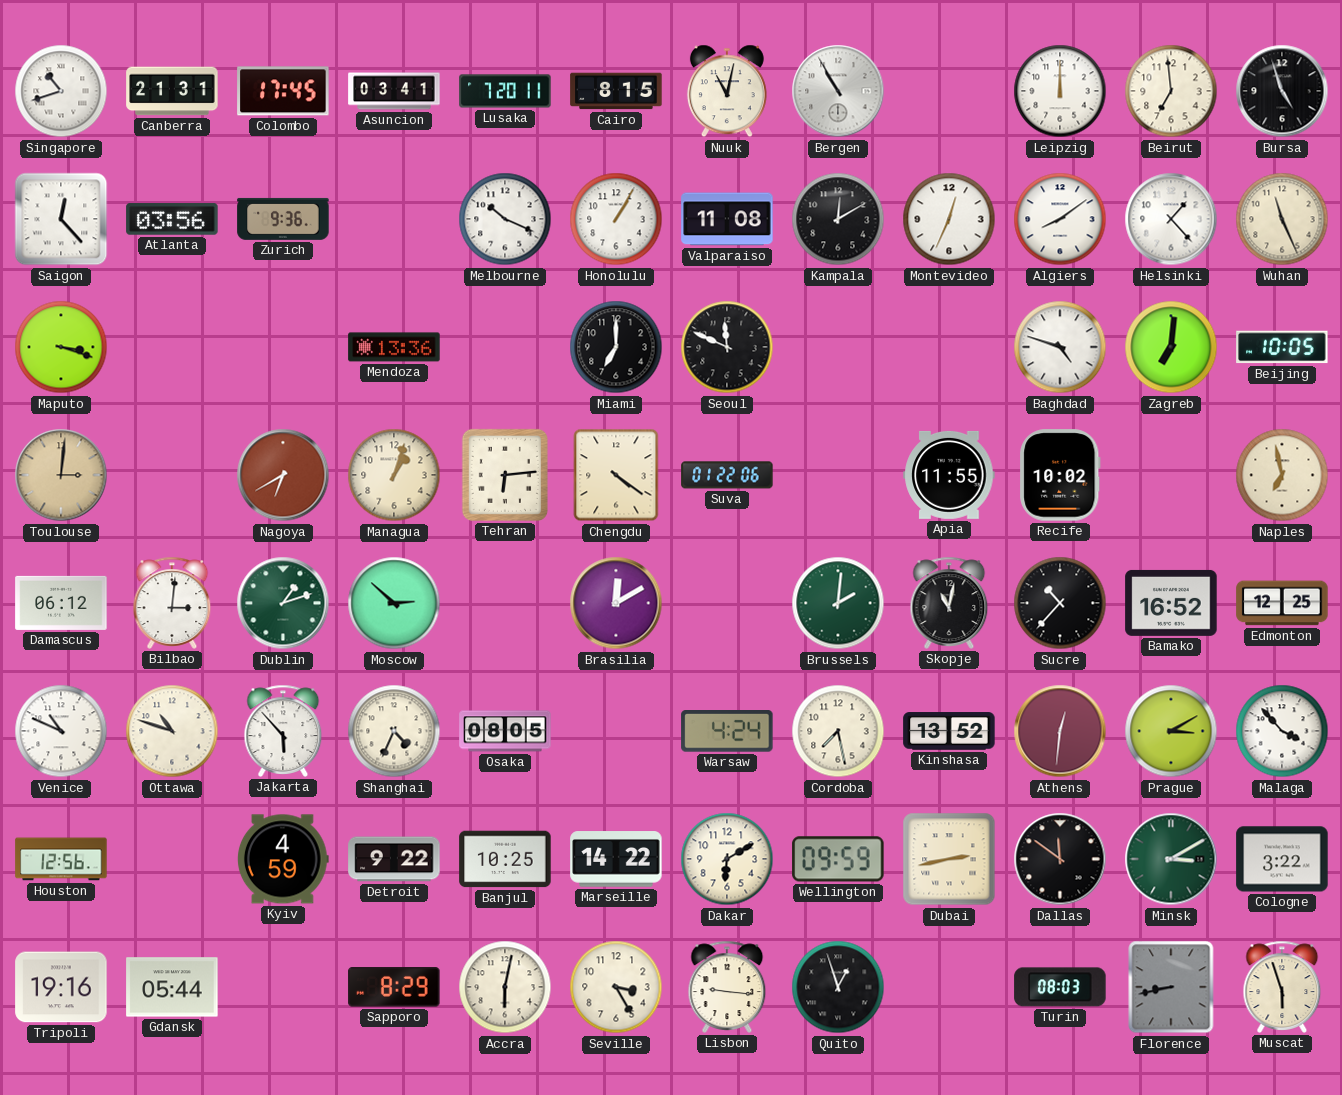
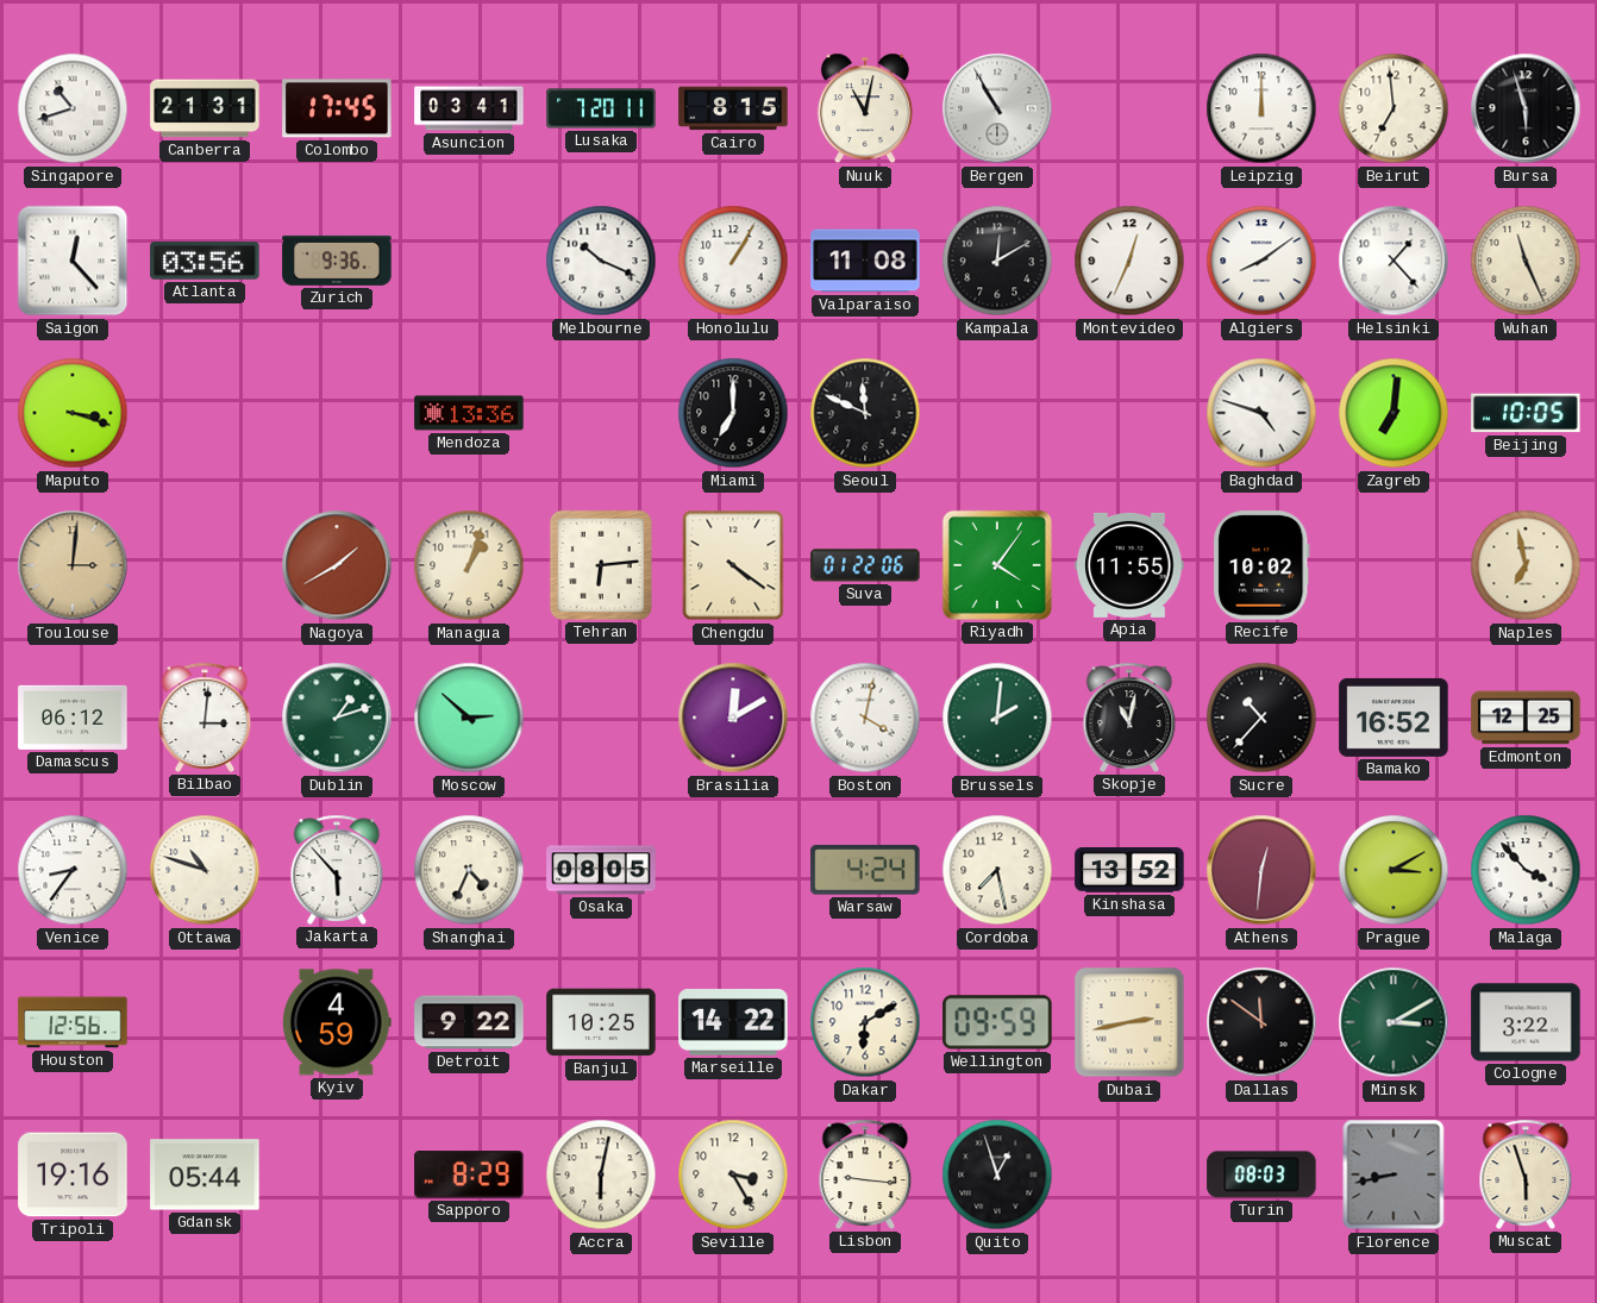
Bursa: 4:57 -> 5:57 (1526, 108)
Nagoya: 6:40 -> 1:40 (337, 565)
Riyadh: none -> 4:06 (997, 565)
Boston: none -> 4:02 (865, 718)
Venice: 10:49 -> 8:36 (73, 870)
